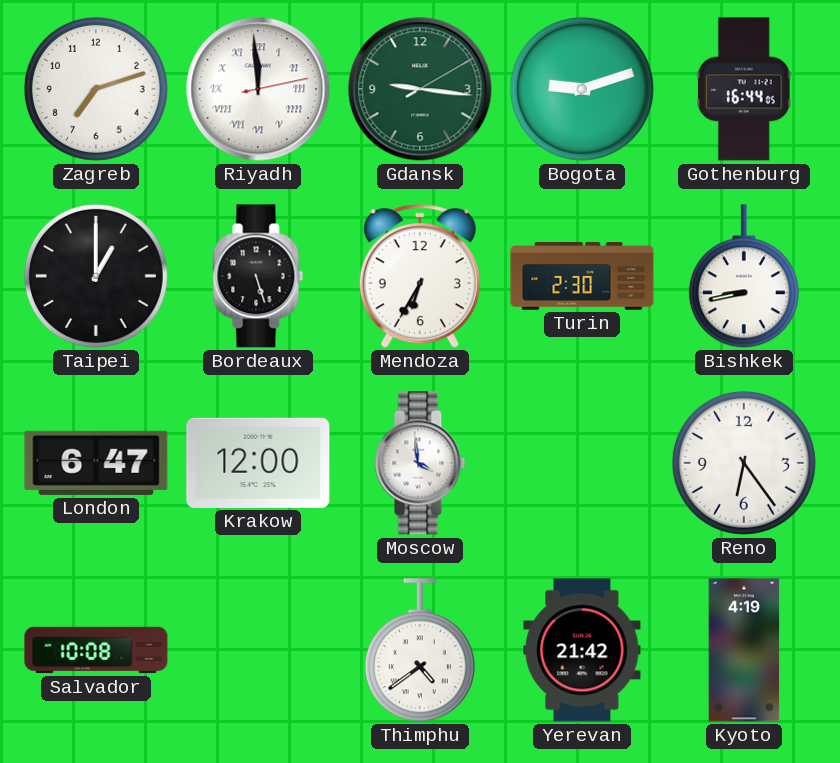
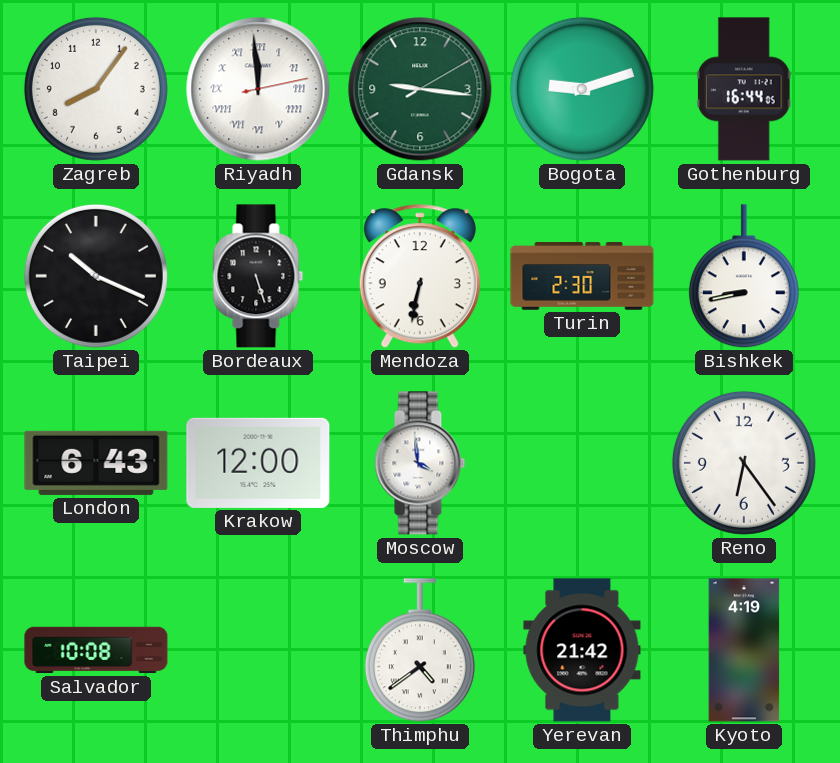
Zagreb: 7:12 -> 8:06 (96, 89)
Taipei: 1:00 -> 10:19 (96, 276)
Mendoza: 6:35 -> 6:32 (420, 277)
London: 6:47 -> 6:43 (96, 463)
